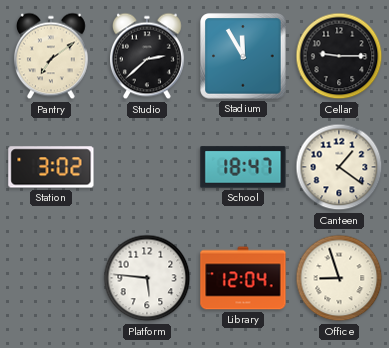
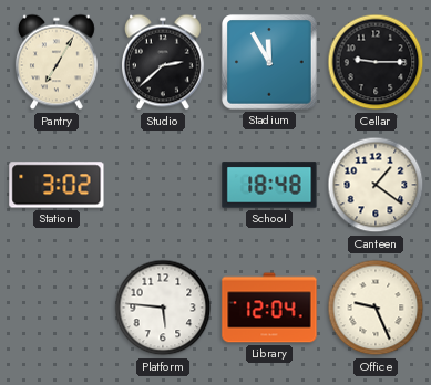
Pantry: 7:09 -> 7:05 (58, 62)
School: 18:47 -> 18:48 (269, 185)
Office: 8:57 -> 9:26 (376, 308)
